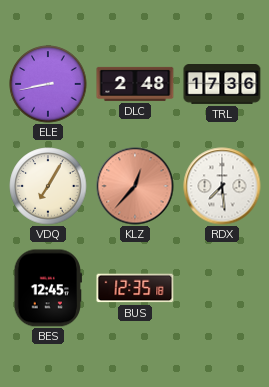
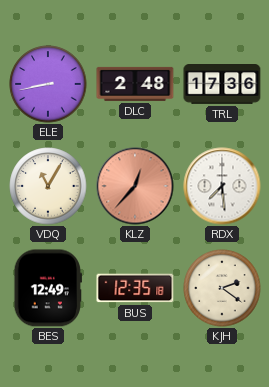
VDQ: 7:05 -> 11:05 (48, 186)
BES: 12:45 -> 12:49 (47, 288)
KJH: none -> 2:21 (222, 288)
